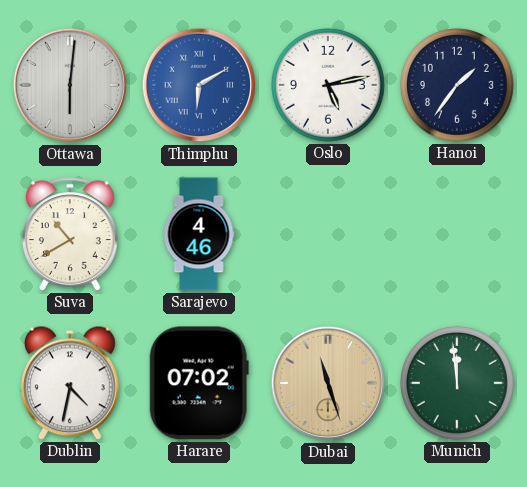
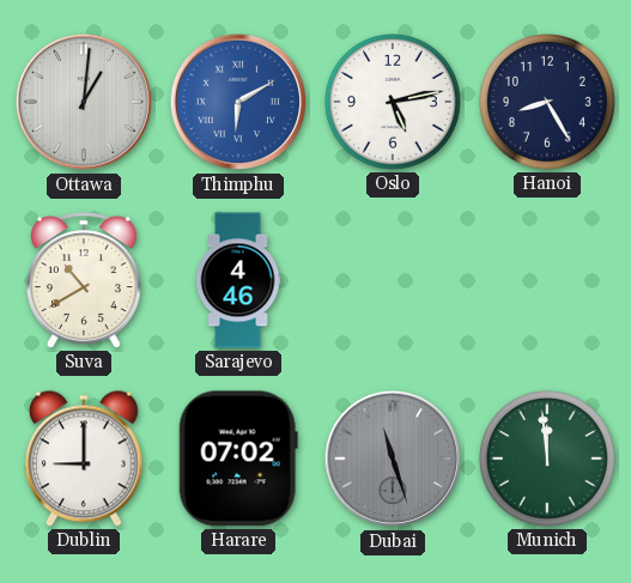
Ottawa: 6:01 -> 1:01 (84, 102)
Hanoi: 1:36 -> 8:25 (548, 103)
Dublin: 4:32 -> 9:00 (84, 458)
Dubai dial: champagne -> grey (393, 458)
